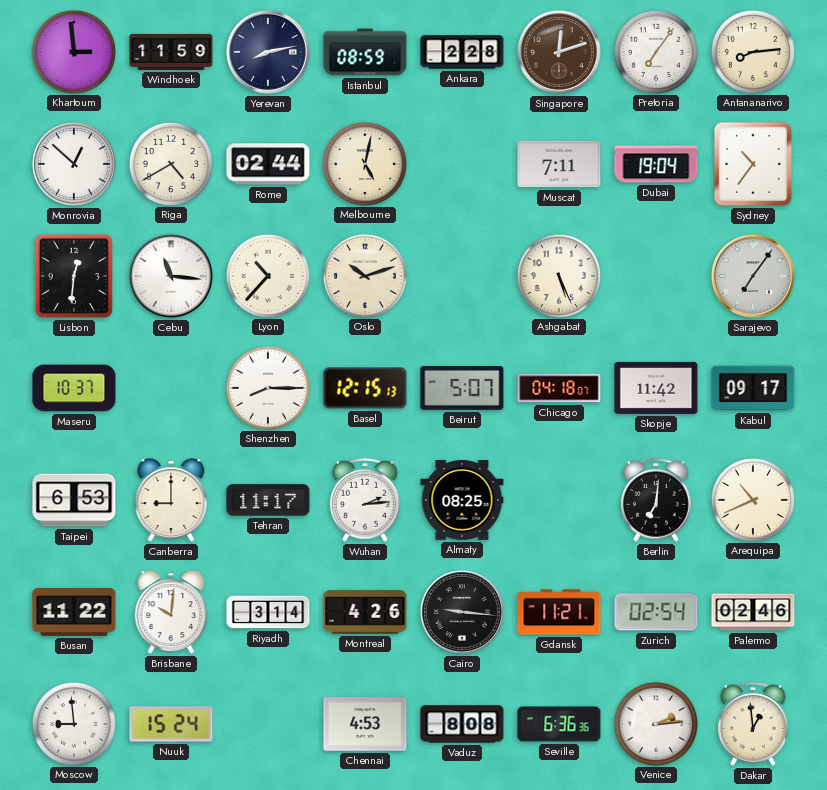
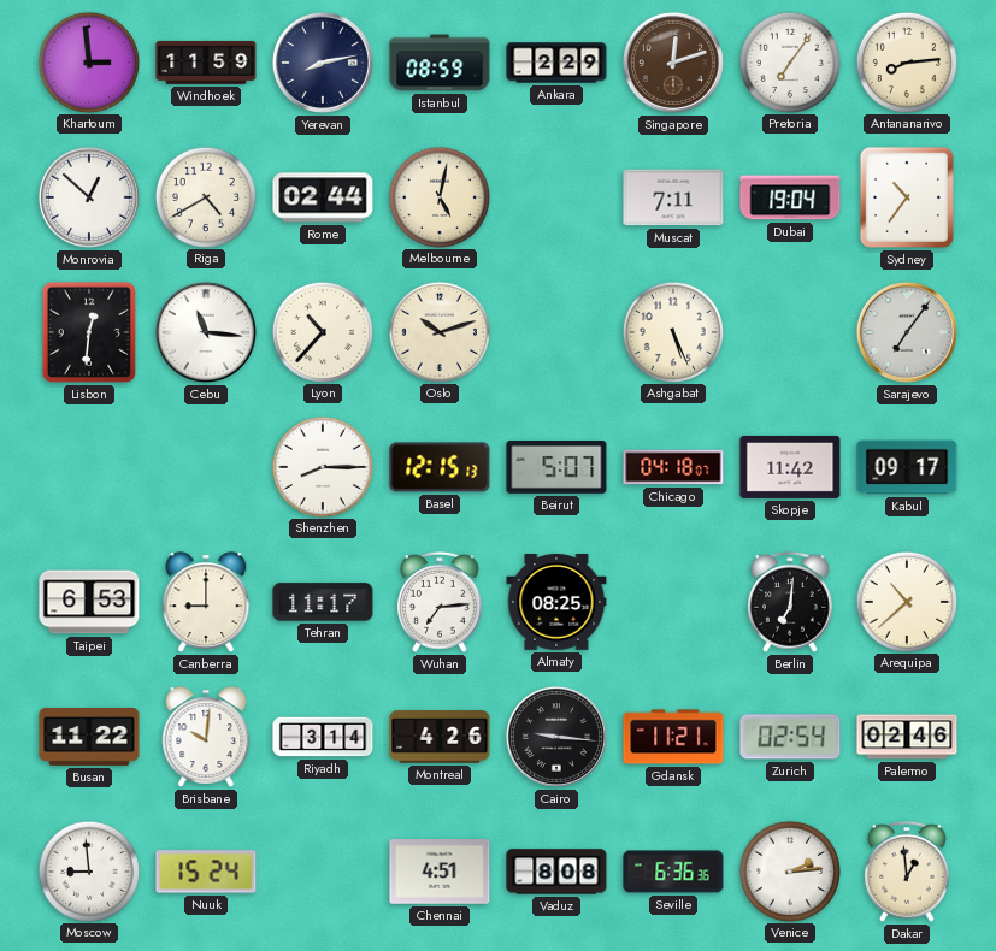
Ankara: 2:28 -> 2:29 (556, 63)
Maseru: 10:37 -> none (74, 388)
Wuhan: 2:14 -> 7:14 (441, 602)
Arequipa: 10:41 -> 10:38 (906, 601)
Chennai: 4:53 -> 4:51 (440, 872)
